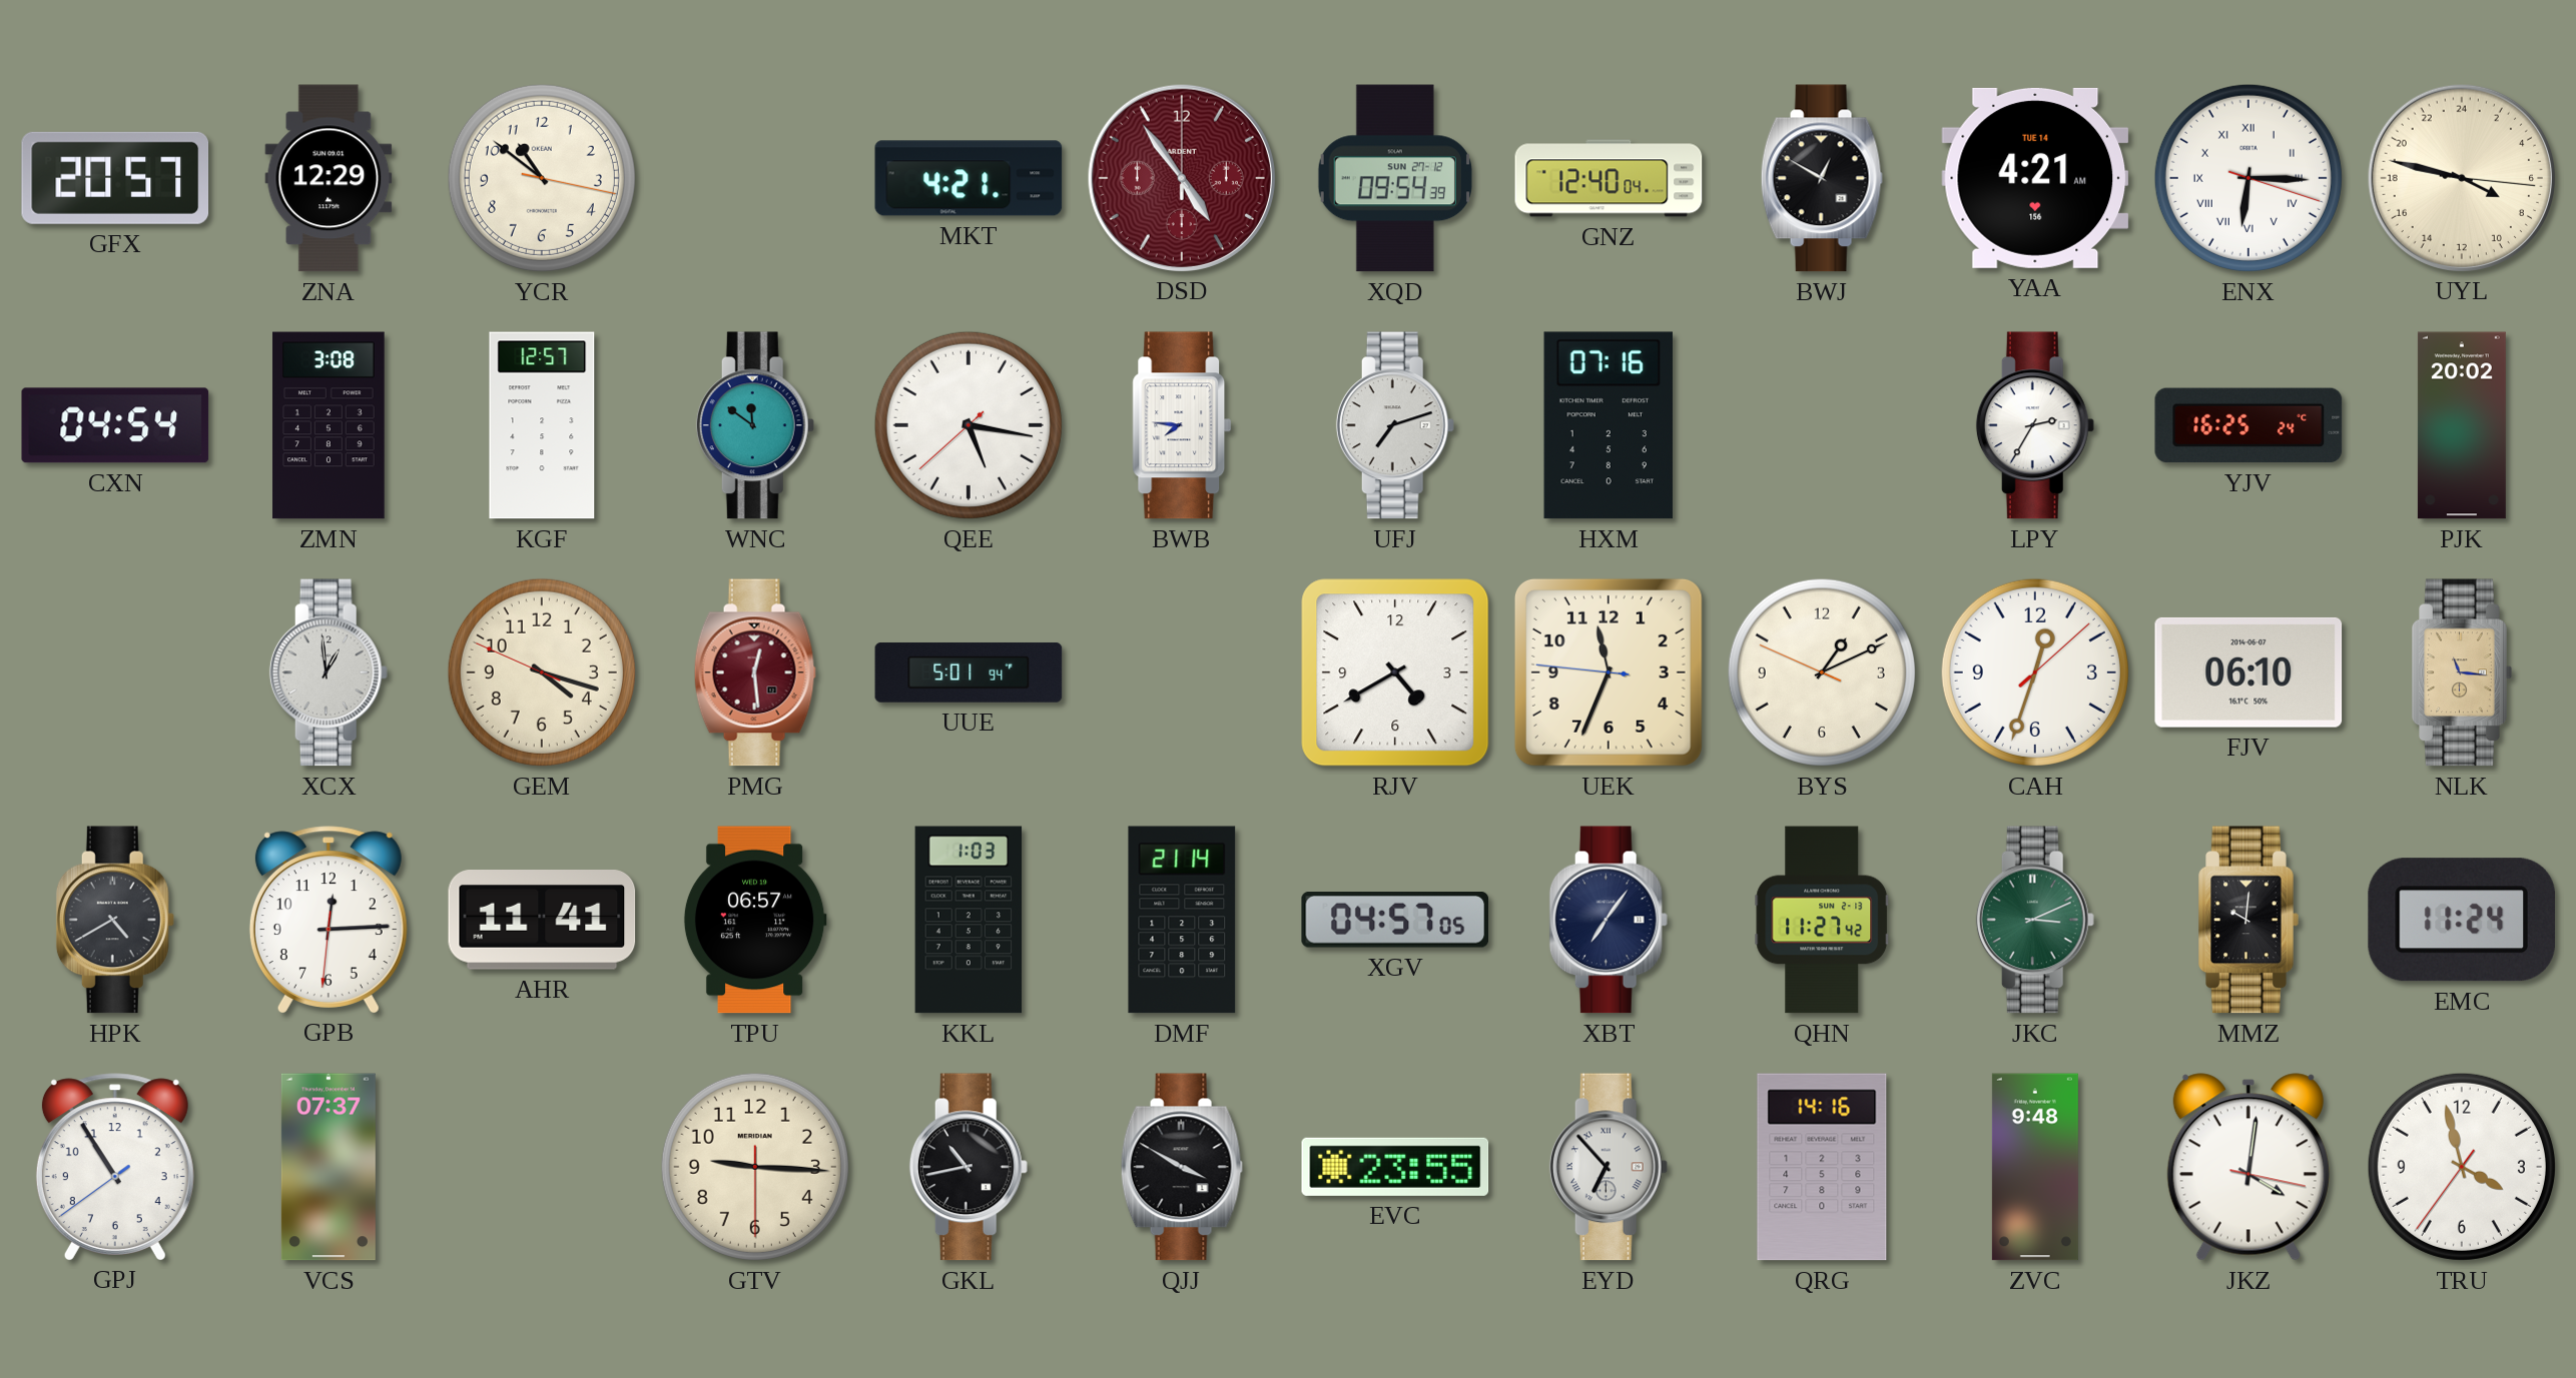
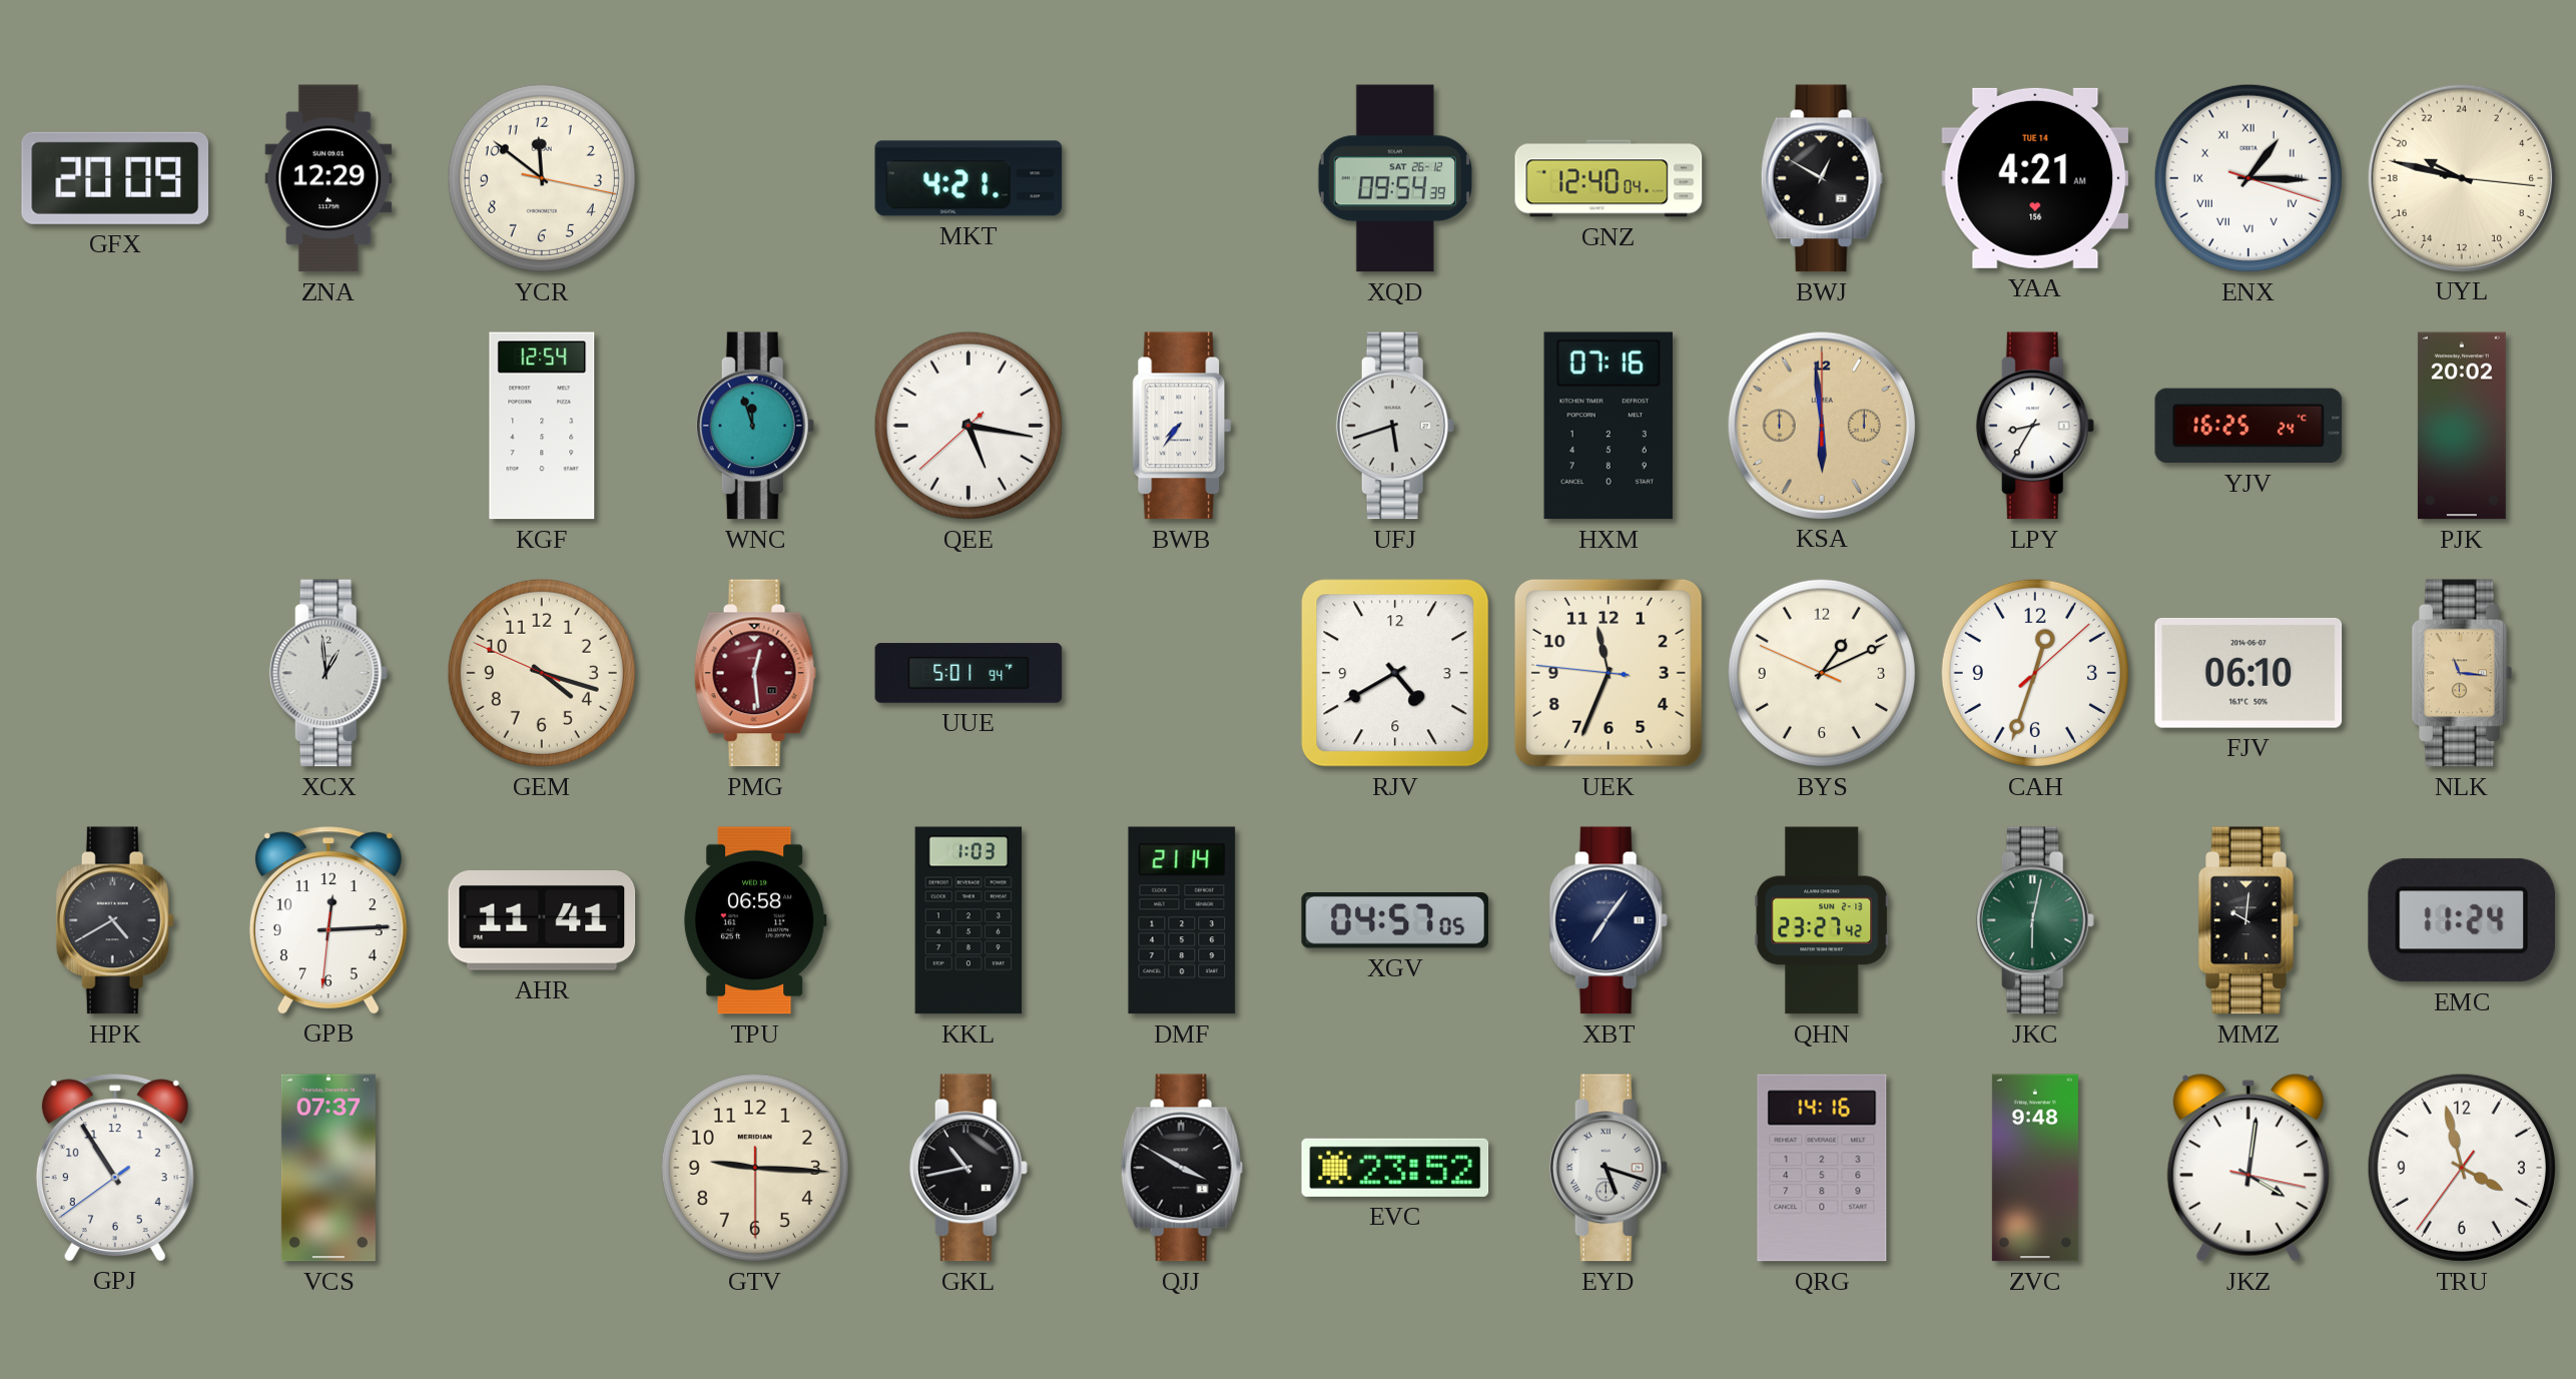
GFX: 20:57 -> 20:09 (115, 178)
YCR: 10:51 -> 11:51 (542, 178)
DSD: 4:54 -> none (1181, 177)
XQD date: SUN 27-12 -> SAT 26-12 (1395, 178)
ENX: 6:15 -> 1:15 (2248, 178)
UYL: 7:47 -> 19:47 (2461, 177)
CXN: 04:54 -> none (115, 425)
ZMN: 3:08 -> none (329, 425)
KGF: 12:57 -> 12:54 (542, 426)
WNC: 11:51 -> 11:57 (755, 426)
BWB: 7:46 -> 7:36 (1182, 426)
UFJ: 7:12 -> 5:42 (1395, 426)
KSA: none -> 5:59 (1821, 425)
LPY: 2:35 -> 8:35 (2035, 426)
TPU: 06:57 -> 06:58 (755, 920)
QHN: 11:27 -> 23:27 (1822, 920)
JKC: 3:11 -> 6:02 (2035, 920)
EVC: 23:55 -> 23:52 (1395, 1168)
EYD: 6:53 -> 5:18 (1608, 1168)
